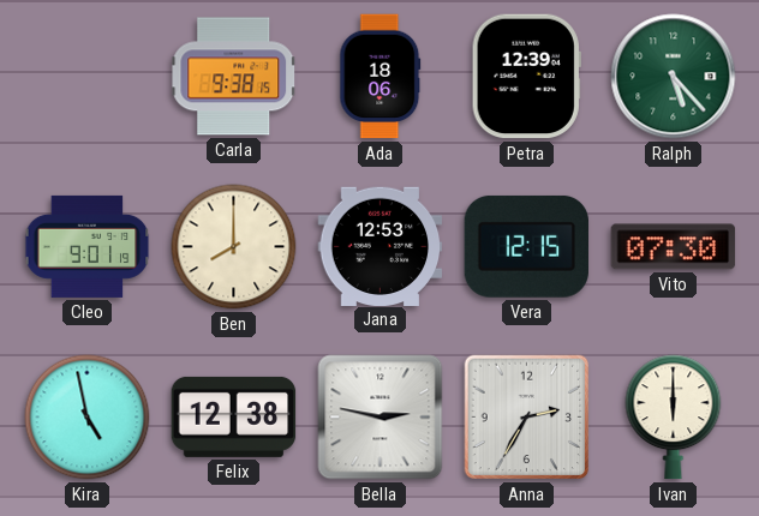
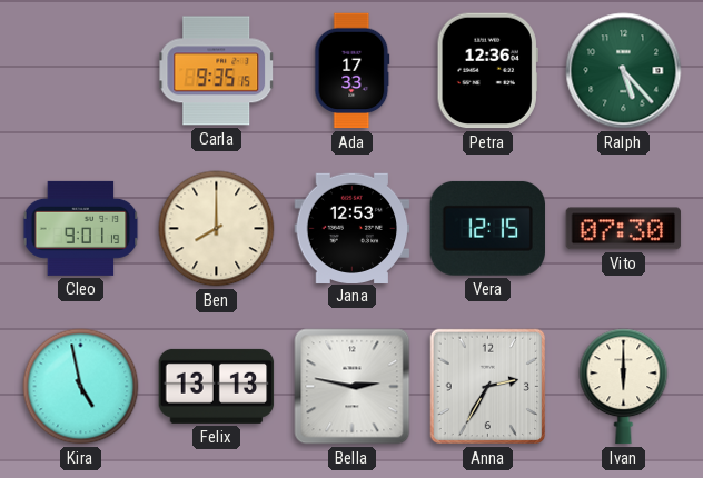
Carla: 9:38 -> 9:35 (217, 71)
Ada: 18:06 -> 17:33 (353, 71)
Petra: 12:39 -> 12:36 (487, 71)
Felix: 12:38 -> 13:13 (217, 386)
